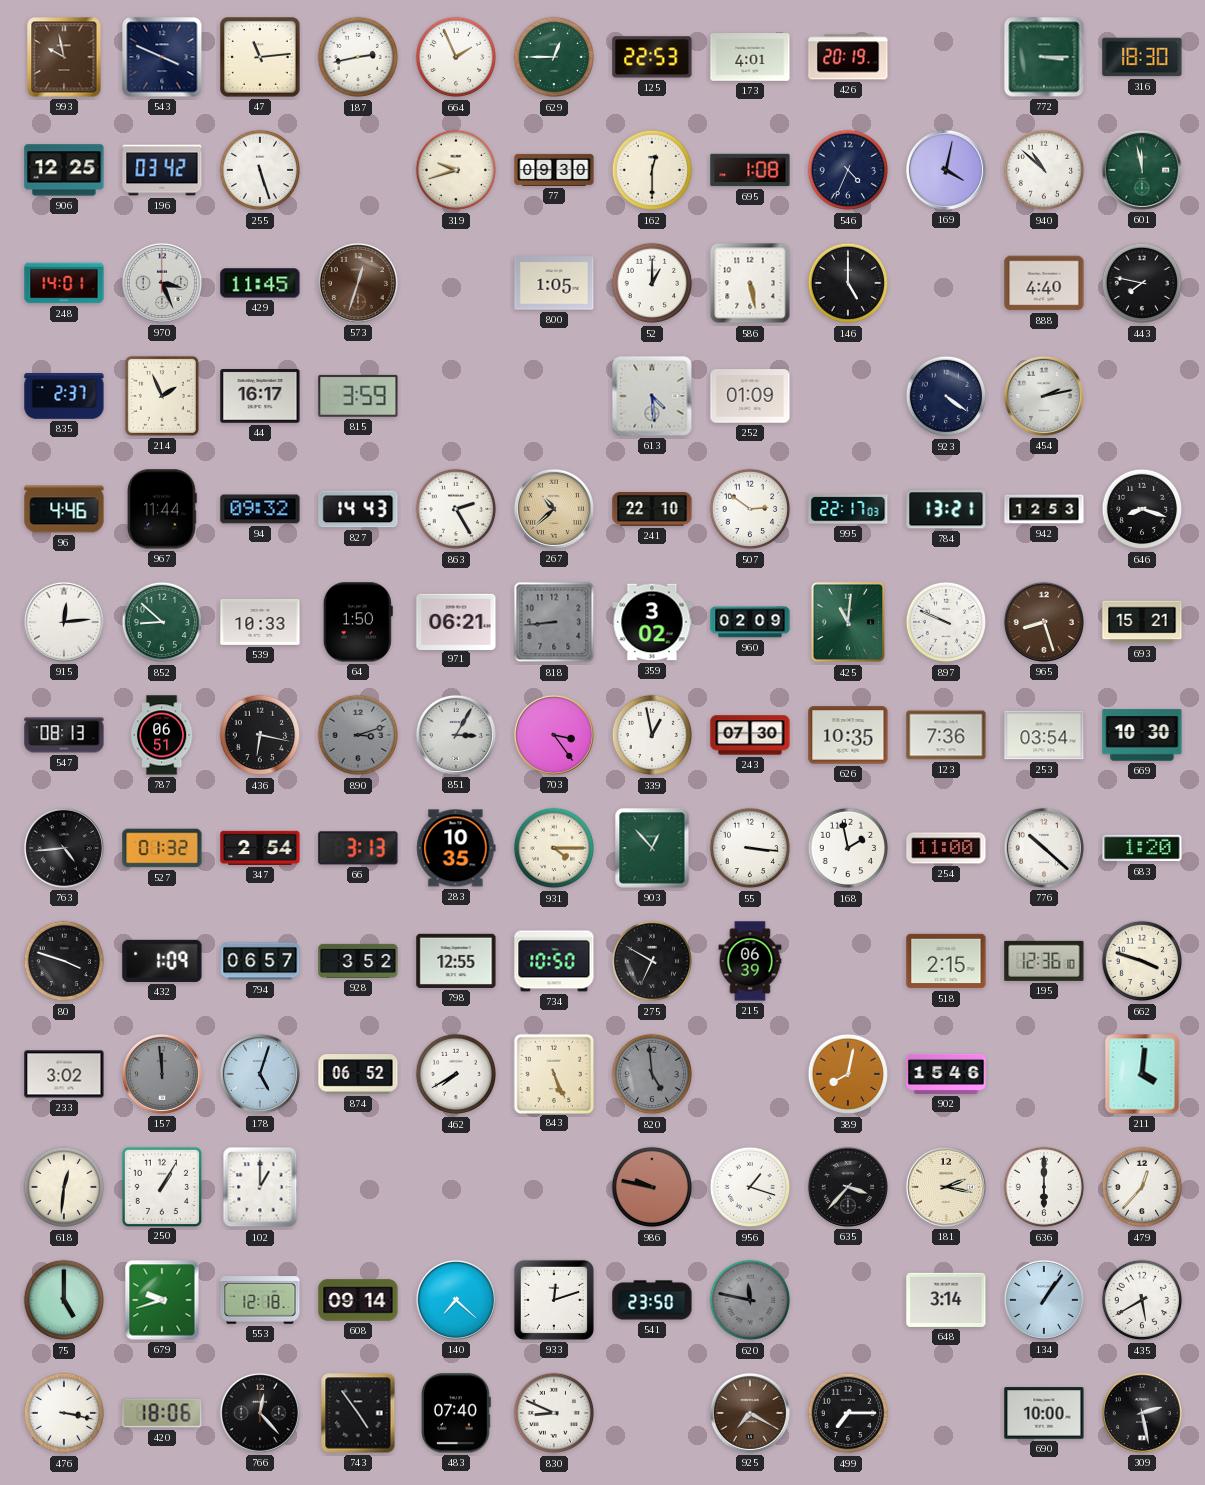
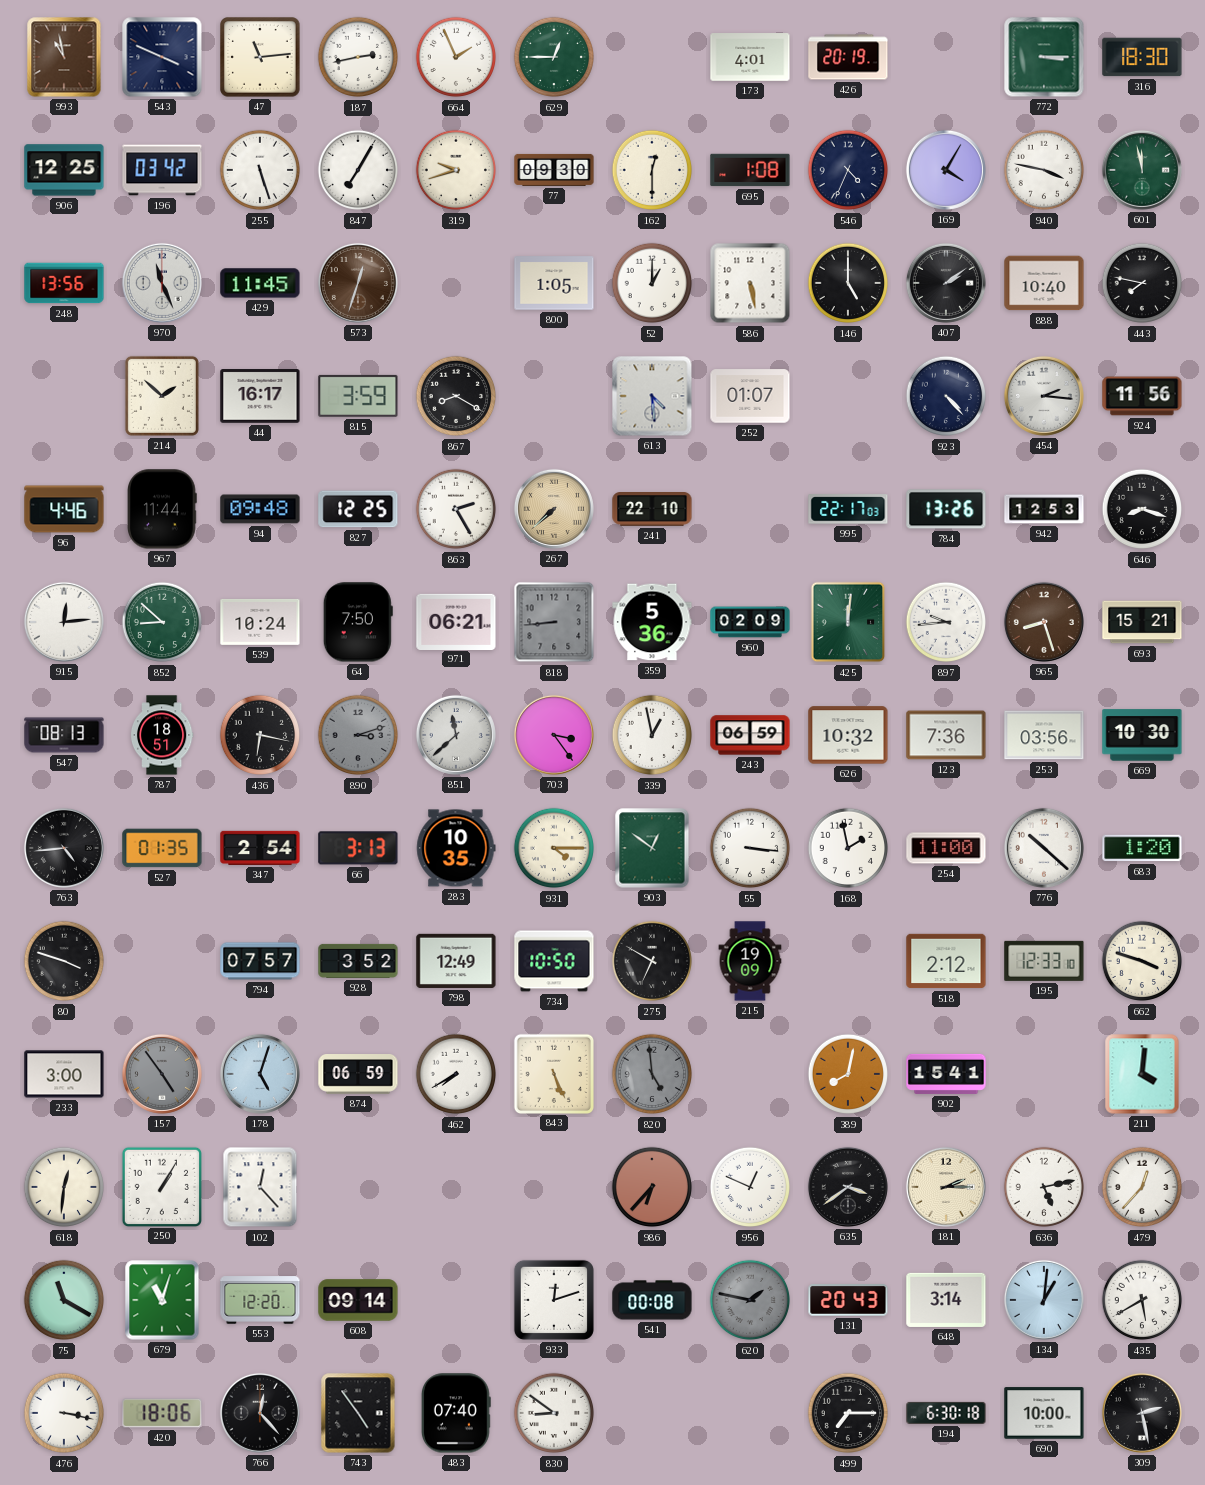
993: 9:58 -> 10:58 (64, 57)
125: 22:53 -> none (652, 57)
847: none -> 7:05 (358, 170)
169: 4:02 -> 4:05 (946, 170)
940: 10:52 -> 3:47 (1044, 170)
248: 14:01 -> 13:56 (64, 283)
970: 3:26 -> 11:26 (162, 283)
407: none -> 2:09 (946, 283)
888: 4:40 -> 10:40 (1044, 283)
835: 2:37 -> none (64, 396)
214: 1:56 -> 1:52 (162, 396)
867: none -> 8:20 (456, 396)
252: 01:09 -> 01:07 (750, 396)
923: 4:21 -> 4:23 (946, 396)
454: 2:13 -> 2:16 (1044, 396)
924: none -> 11:56 (1142, 396)
94: 09:32 -> 09:48 (260, 509)
827: 14:43 -> 12:25 (358, 509)
267: 10:38 -> 7:38 (554, 509)
507: 2:51 -> none (750, 509)
784: 13:21 -> 13:26 (946, 509)
539: 10:33 -> 10:24 (260, 622)
64: 1:50 -> 7:50 (358, 622)
359: 3:02 -> 5:36 (652, 622)
425: 11:01 -> 12:01 (848, 622)
897: 9:49 -> 9:44 (946, 622)
787: 06:51 -> 18:51 (162, 735)
851: 3:05 -> 11:38 (456, 735)
243: 07:30 -> 06:59 (750, 735)
626: 10:35 -> 10:32 (848, 735)
253: 03:54 -> 03:56 (1044, 735)
527: 01:32 -> 01:35 (162, 848)
903: 12:53 -> 12:51 (652, 848)
432: 1:09 -> none (162, 961)
794: 06:57 -> 07:57 (260, 961)
798: 12:55 -> 12:49 (456, 961)
215: 06:39 -> 19:09 (750, 961)
518: 2:15 -> 2:12 (946, 961)
195: 12:36 -> 12:33 (1044, 961)
233: 3:02 -> 3:00 (64, 1074)
157: 11:59 -> 4:54 (162, 1074)
874: 06:52 -> 06:59 (358, 1075)
902: 15:46 -> 15:41 (946, 1074)
102: 1:00 -> 12:23 (260, 1187)
986: 9:47 -> 6:37 (652, 1187)
956: 1:18 -> 12:49 (750, 1187)
635: 3:37 -> 3:39 (848, 1187)
181: 2:17 -> 2:15 (946, 1187)
636: 6:00 -> 5:13 (1044, 1187)
75: 5:00 -> 11:20 (64, 1300)
679: 9:42 -> 11:03 (162, 1300)
553: 12:18 -> 12:20 (260, 1300)
140: 7:22 -> none (456, 1300)
541: 23:50 -> 00:08 (652, 1300)
620: 11:47 -> 1:47 (750, 1300)
131: none -> 20:43 (848, 1300)
134: 1:06 -> 1:01 (1044, 1300)
830: 8:49 -> 8:51 (554, 1413)
925: 7:20 -> none (750, 1413)
194: none -> 6:30 (946, 1413)
